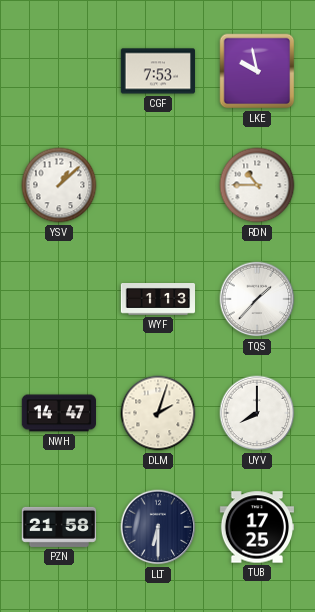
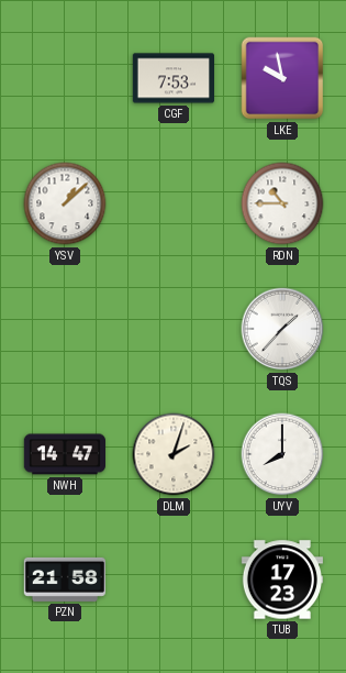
WYF: 1:13 -> none (158, 300)
LLT: 6:30 -> none (158, 527)
TUB: 17:25 -> 17:23 (281, 580)
